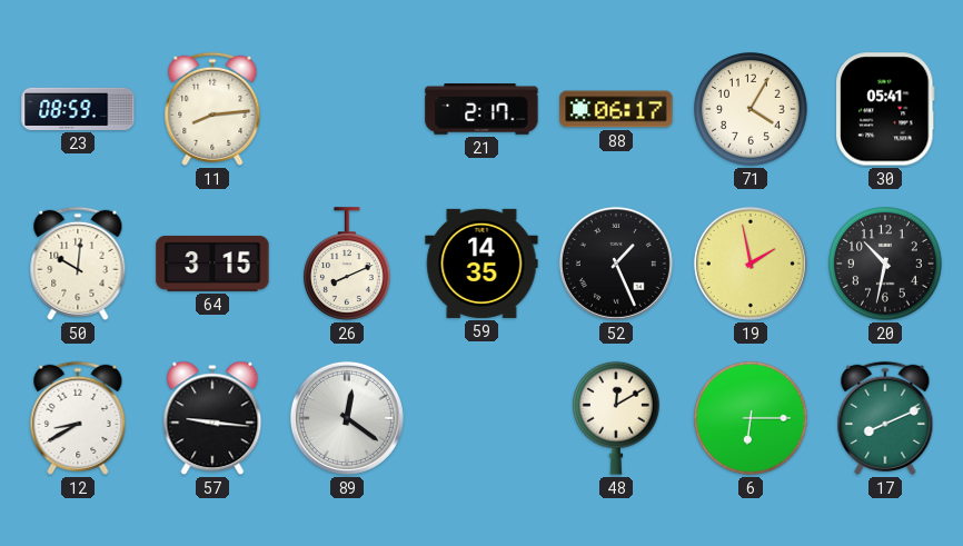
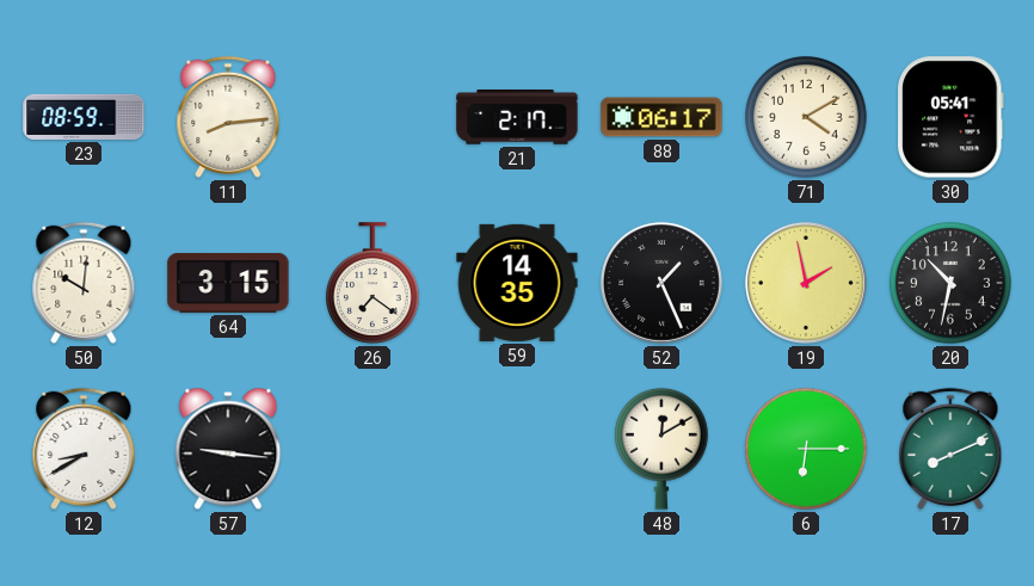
71: 4:05 -> 4:10 (806, 117)
26: 8:11 -> 7:21 (374, 283)
89: 12:21 -> none (347, 418)
